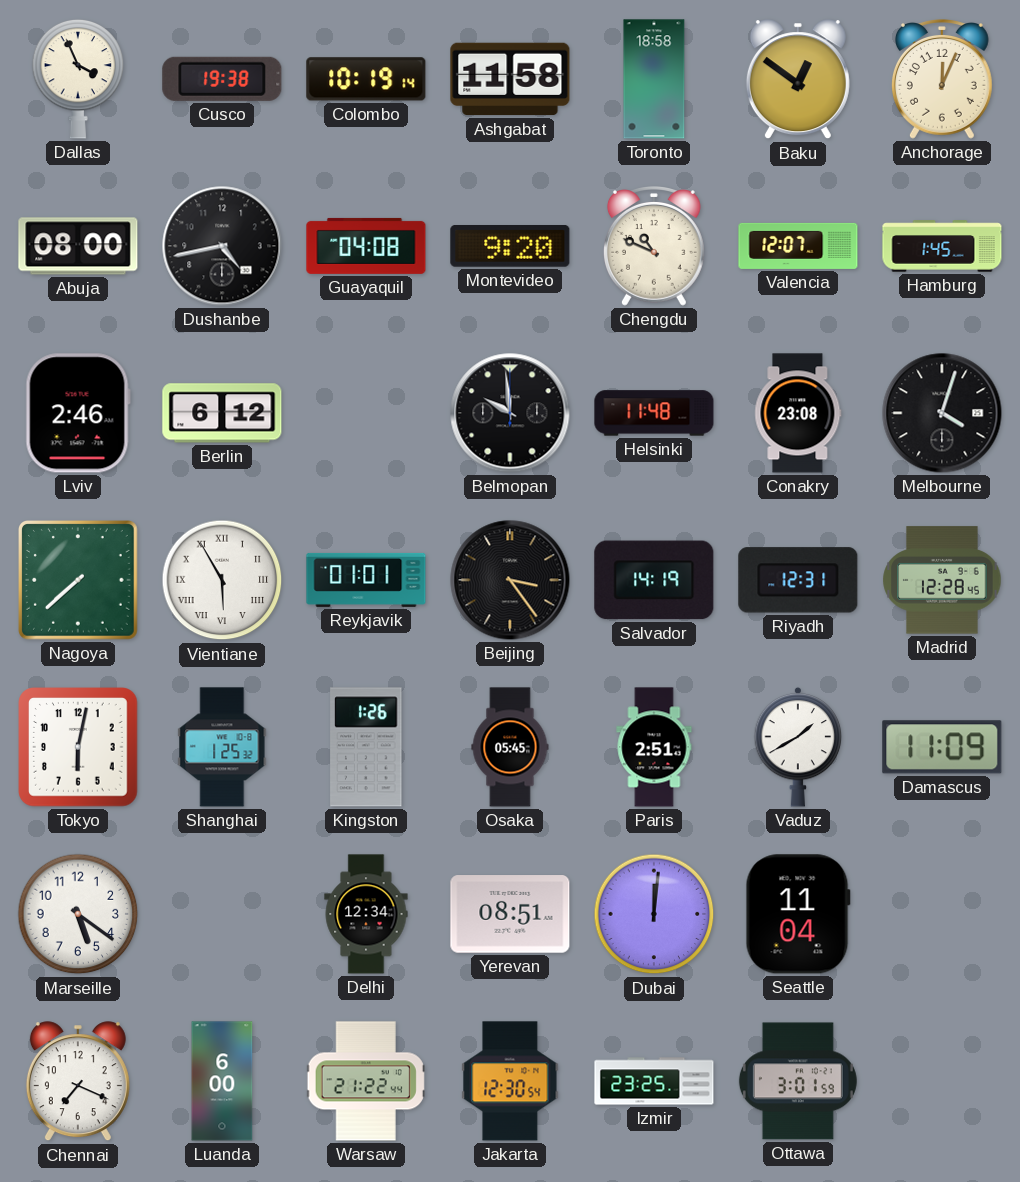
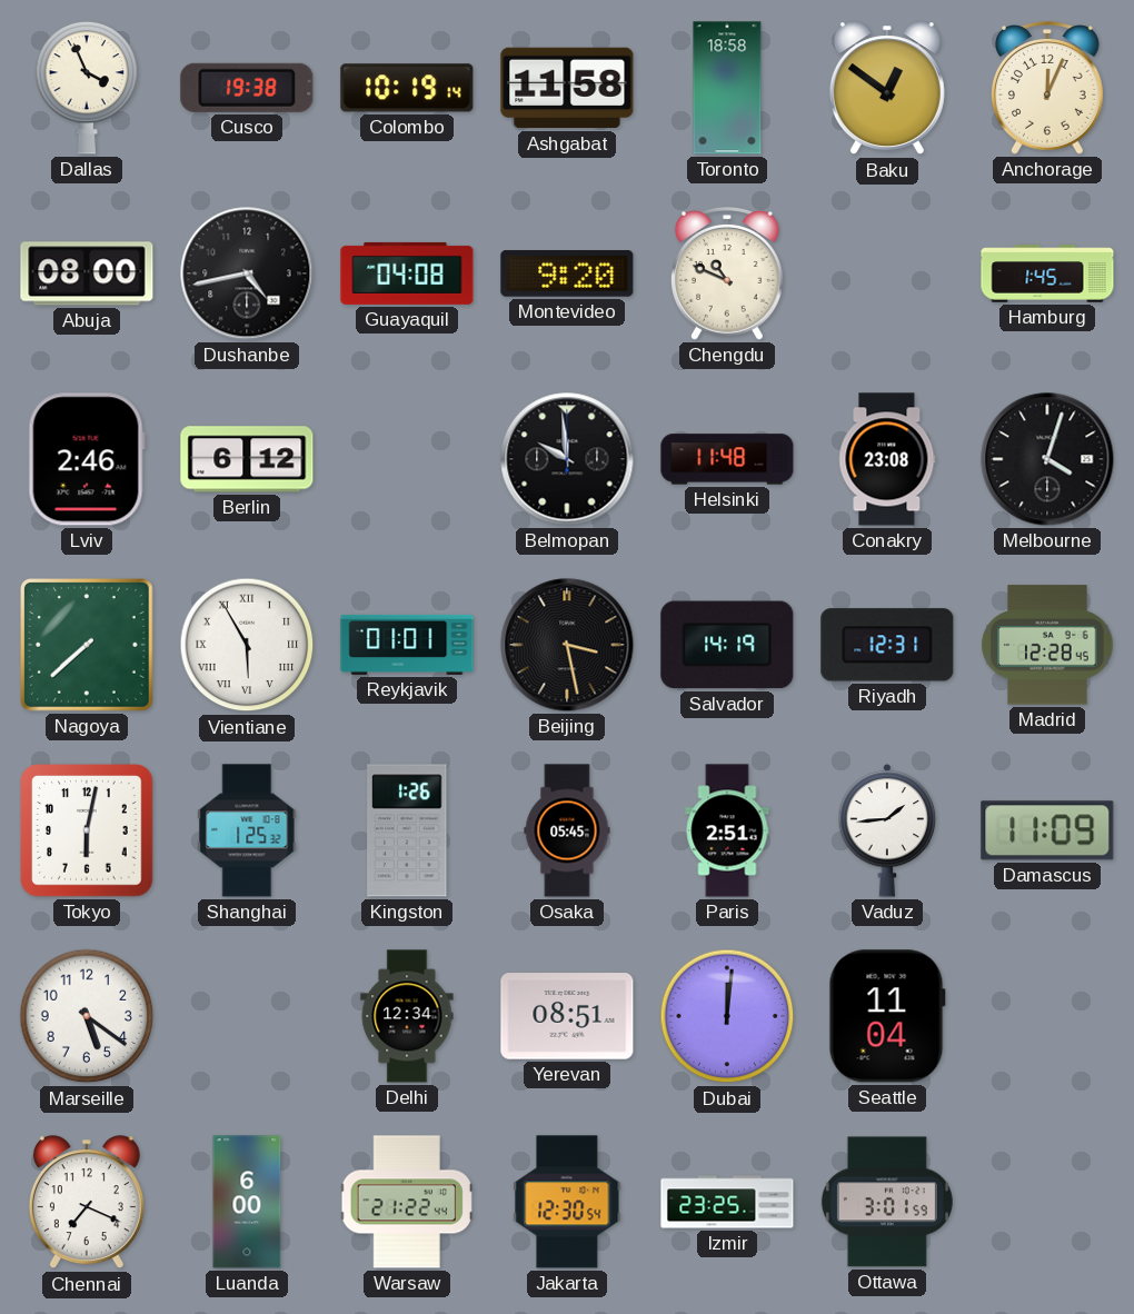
Valencia: 12:07 -> none (798, 246)
Beijing: 3:24 -> 3:28 (567, 645)
Vaduz: 1:40 -> 1:44 (887, 830)
